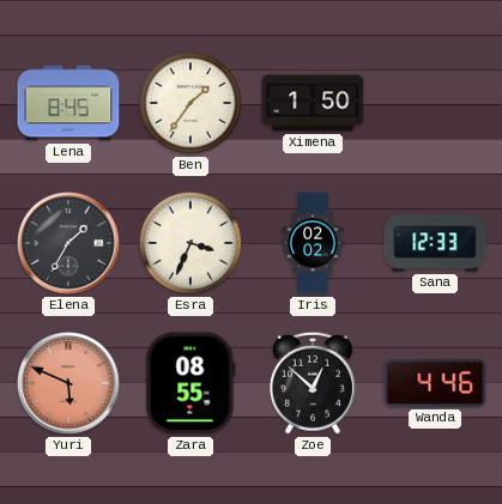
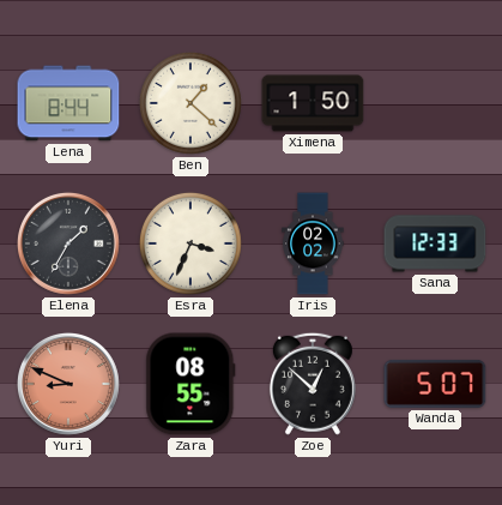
Lena: 8:45 -> 8:44 (68, 103)
Ben: 1:36 -> 1:22 (190, 103)
Yuri: 5:49 -> 8:49 (68, 384)
Wanda: 4:46 -> 5:07 (435, 384)
